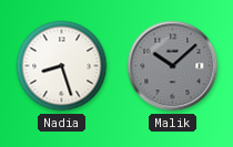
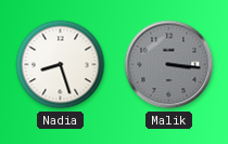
Malik: 10:08 -> 3:16 (169, 65)
